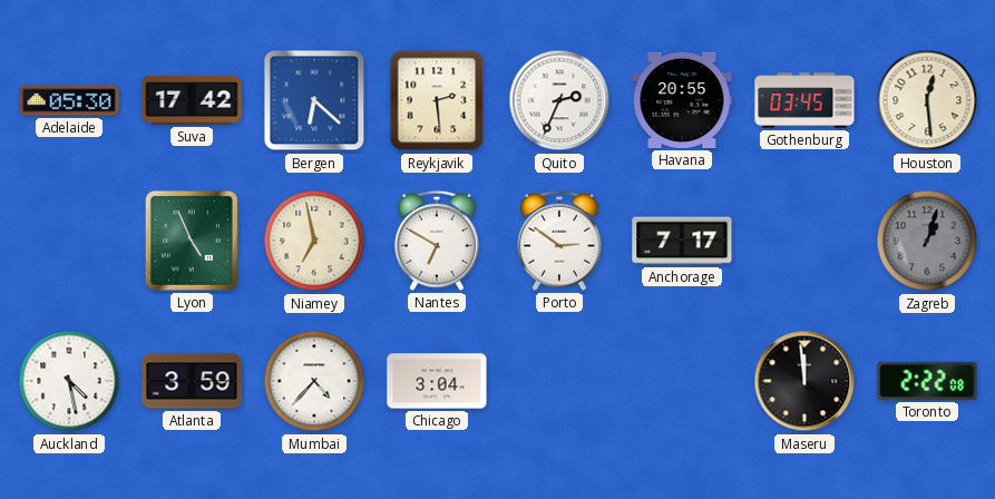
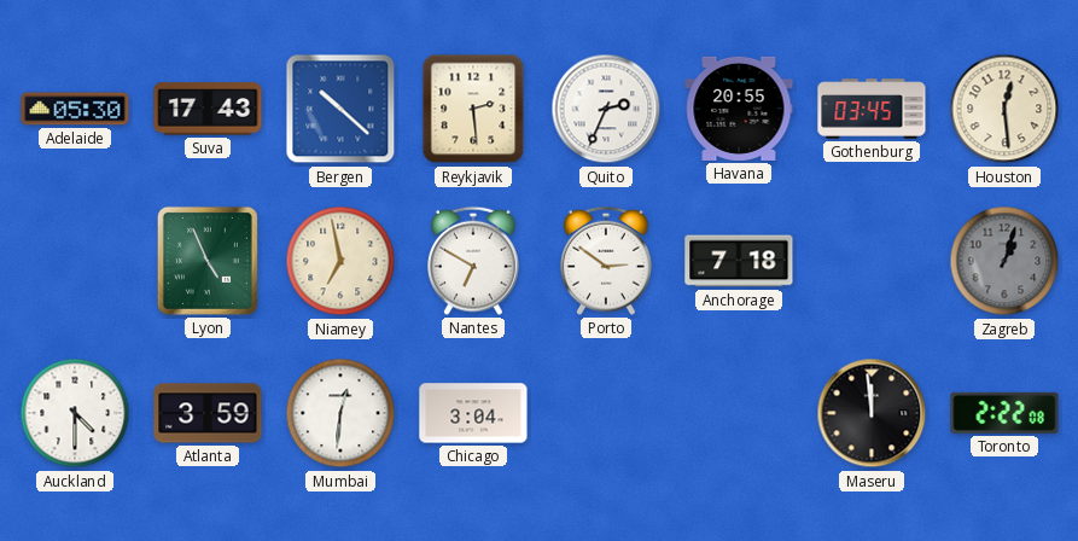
Suva: 17:42 -> 17:43 (208, 109)
Bergen: 6:22 -> 10:22 (340, 109)
Anchorage: 7:17 -> 7:18 (739, 261)
Auckland: 4:28 -> 4:30 (75, 413)
Mumbai: 4:37 -> 12:31 (340, 413)
